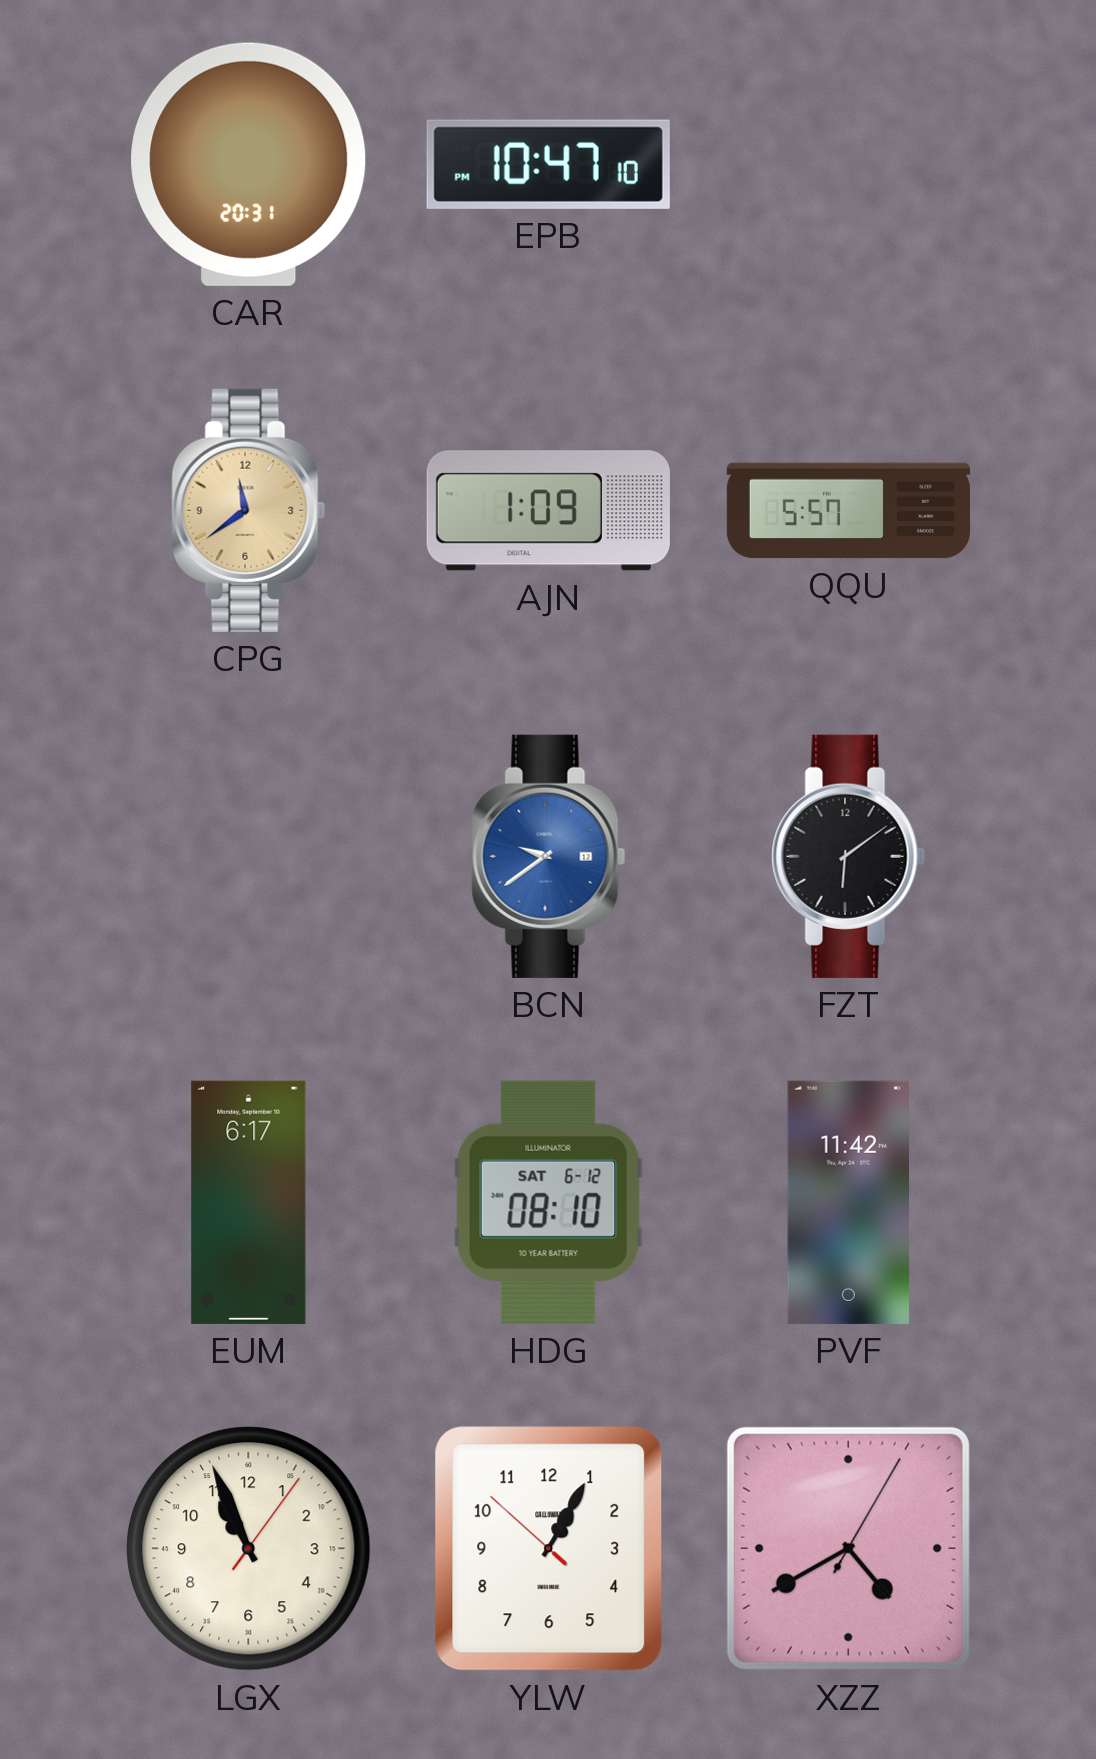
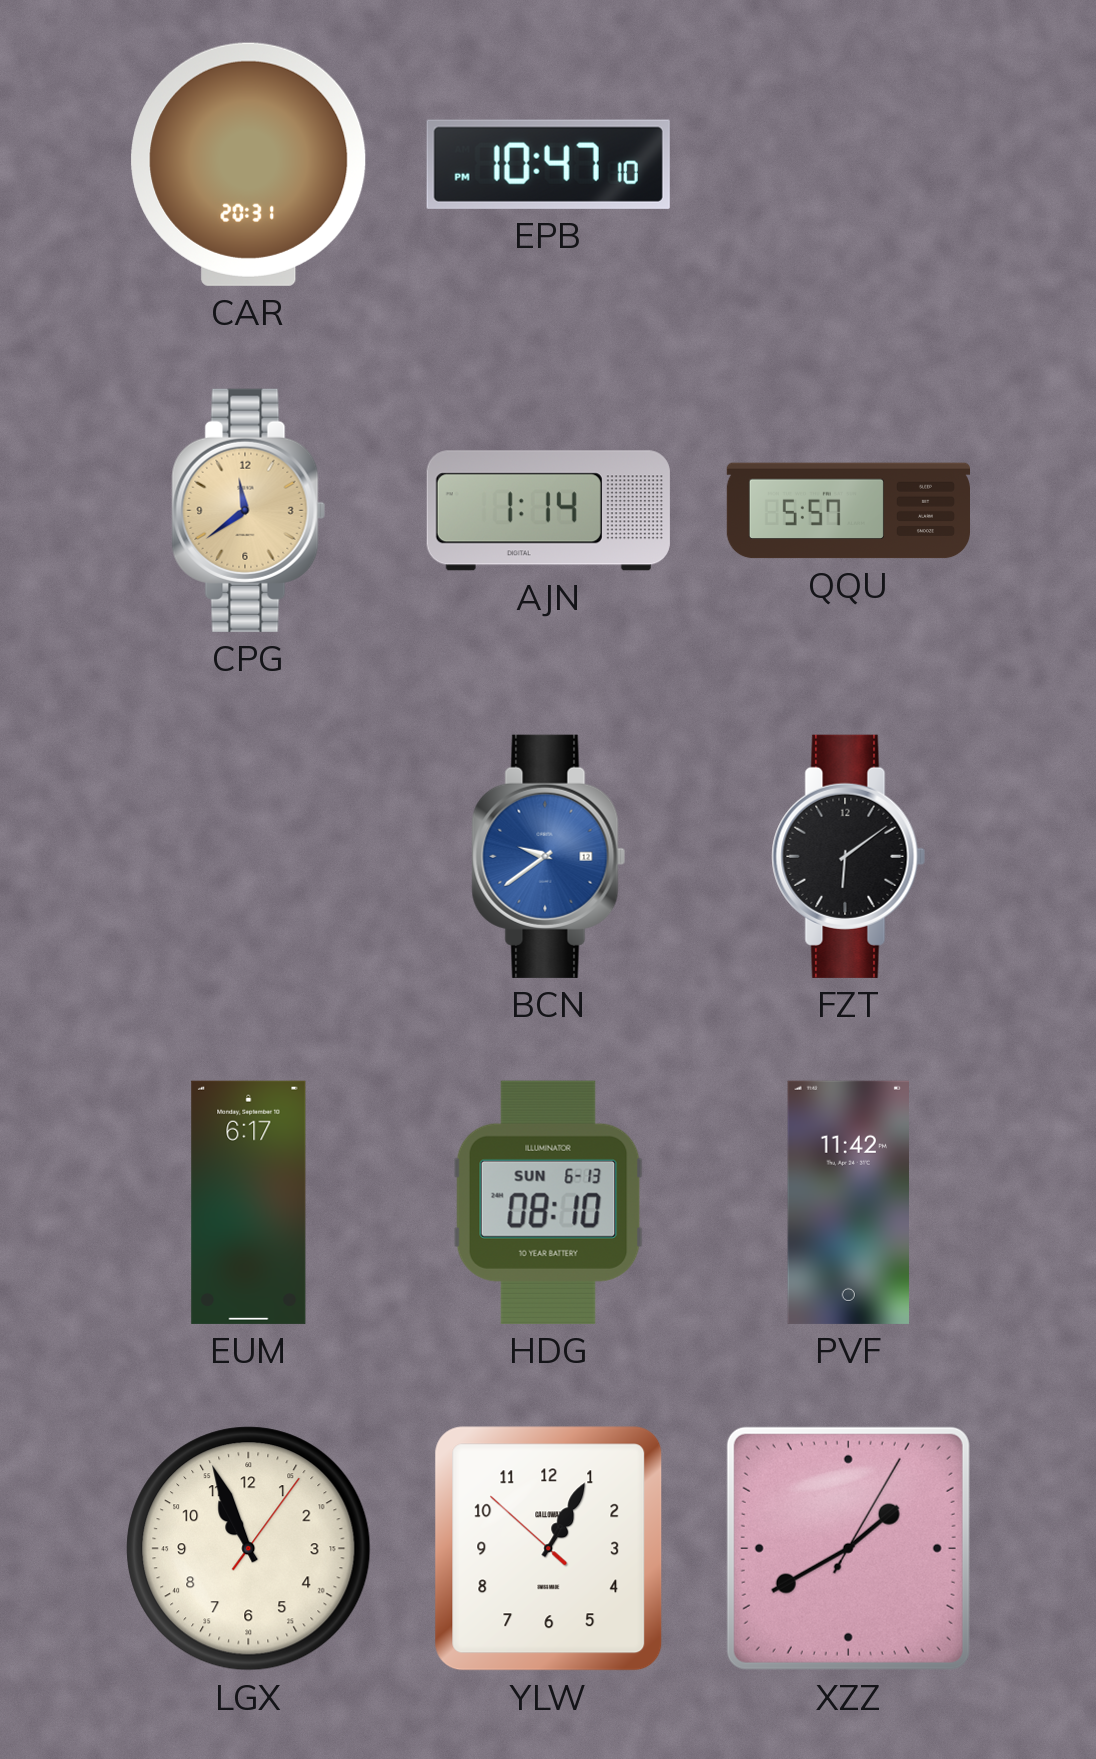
AJN: 1:09 -> 1:14 (548, 511)
HDG date: SAT 6-12 -> SUN 6-13 (548, 1202)
XZZ: 4:40 -> 1:40 (848, 1548)
